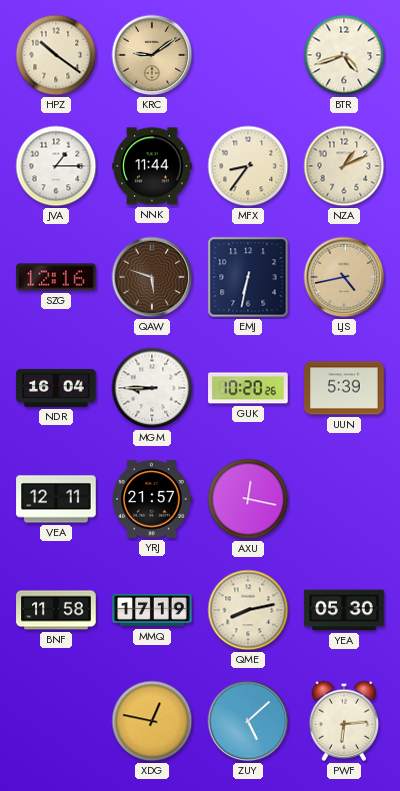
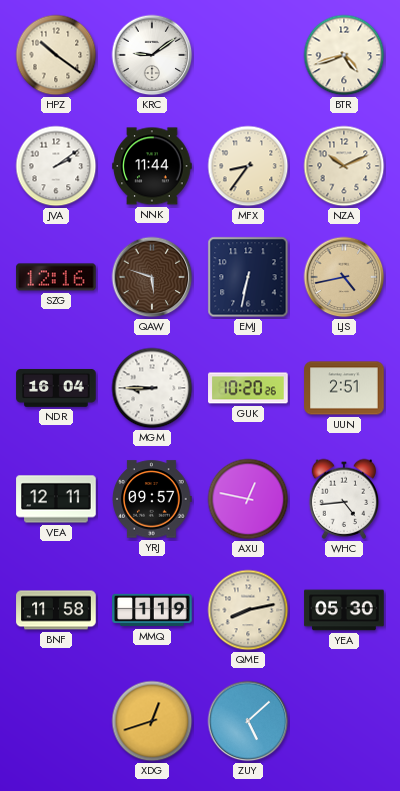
KRC dial: champagne -> white (152, 55)
JVA: 1:15 -> 2:09 (56, 166)
NZA: 1:11 -> 10:11 (344, 166)
UUN: 5:39 -> 2:51 (344, 388)
YRJ: 21:57 -> 09:57 (152, 499)
AXU: 12:17 -> 12:47 (248, 499)
WHC: none -> 4:44 (344, 499)
MMQ: 17:19 -> 1:19 (152, 610)
XDG: 12:47 -> 12:42 (152, 721)
PWF: 6:14 -> none (344, 721)
